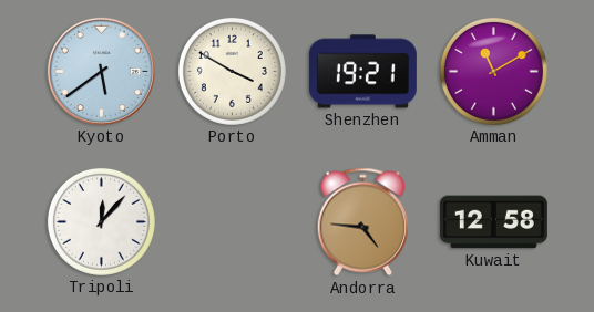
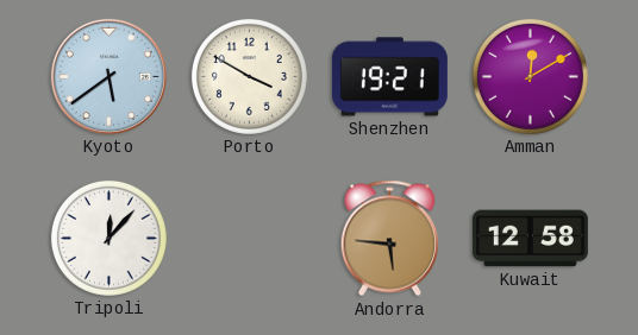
Amman: 11:10 -> 12:10 (530, 76)
Andorra: 4:46 -> 5:46 (390, 239)
